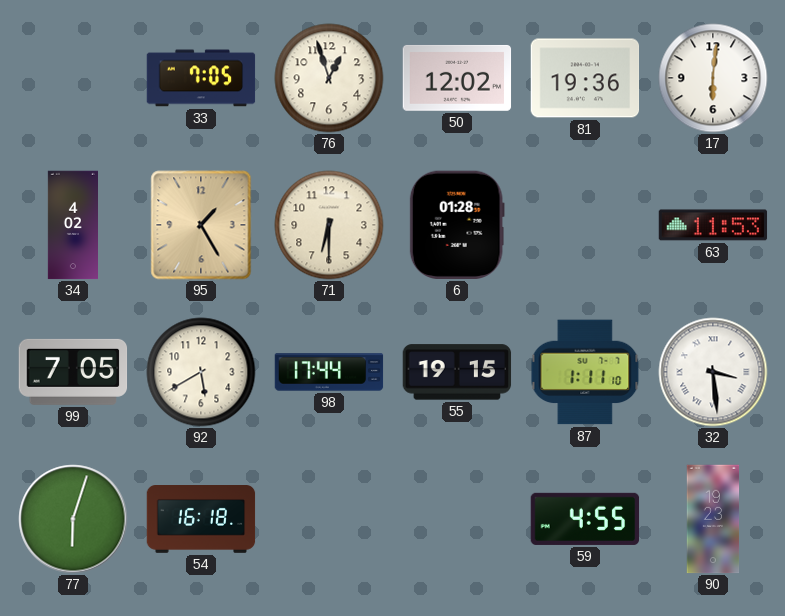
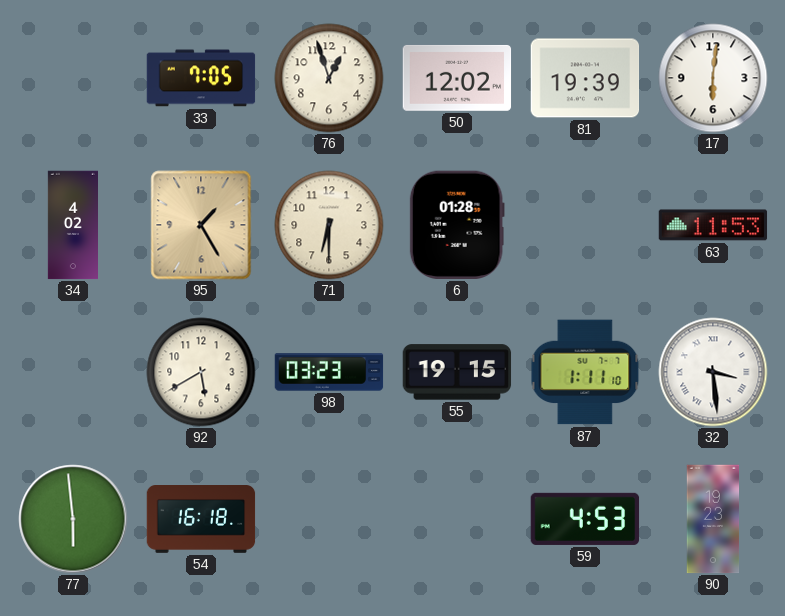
81: 19:36 -> 19:39 (585, 78)
99: 7:05 -> none (73, 372)
98: 17:44 -> 03:23 (329, 372)
77: 6:03 -> 5:59 (73, 519)
59: 4:55 -> 4:53 (585, 519)
